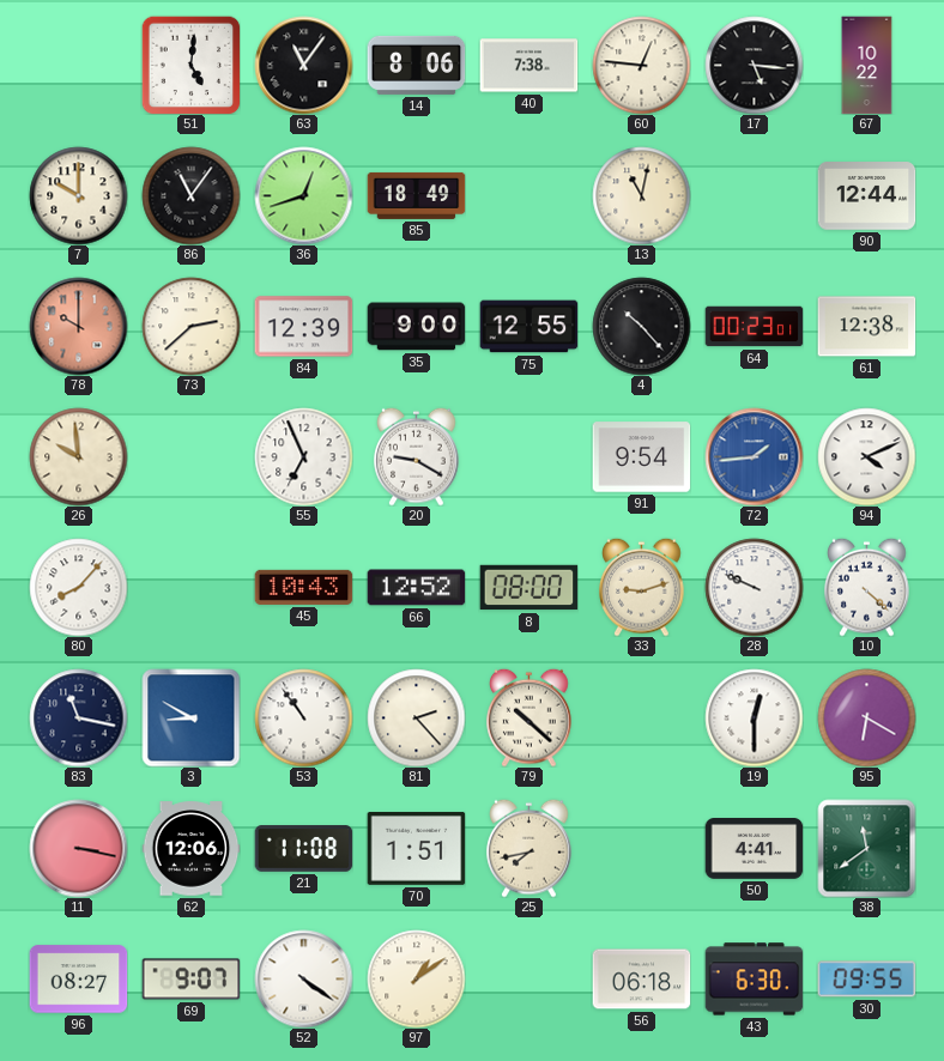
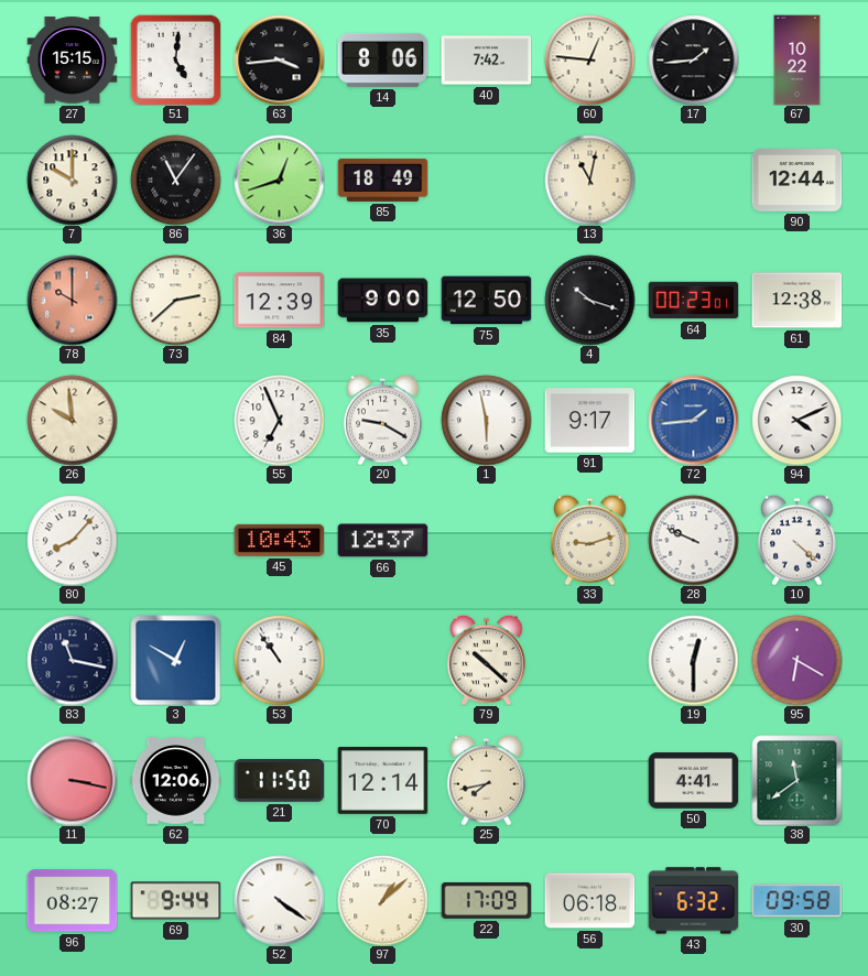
27: none -> 15:15 (72, 61)
63: 11:06 -> 3:44 (279, 59)
40: 7:38 -> 7:42 (486, 61)
17: 5:16 -> 1:44 (693, 59)
75: 12:55 -> 12:50 (486, 301)
4: 10:23 -> 10:18 (589, 300)
1: none -> 5:58 (486, 420)
91: 9:54 -> 9:17 (589, 421)
66: 12:52 -> 12:37 (382, 541)
8: 08:00 -> none (528, 588)
3: 8:50 -> 12:50 (175, 660)
81: 2:23 -> none (416, 717)
21: 11:08 -> 11:50 (279, 781)
70: 1:51 -> 12:14 (382, 780)
69: 9:07 -> 9:44 (175, 901)
97: 1:09 -> 1:08 (382, 900)
22: none -> 17:09 (486, 900)
43: 6:30 -> 6:32 (693, 901)
30: 09:55 -> 09:58 (796, 901)
